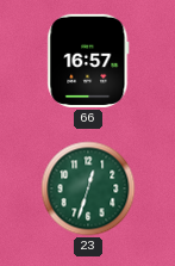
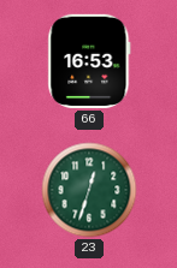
66: 16:57 -> 16:53 (89, 61)
